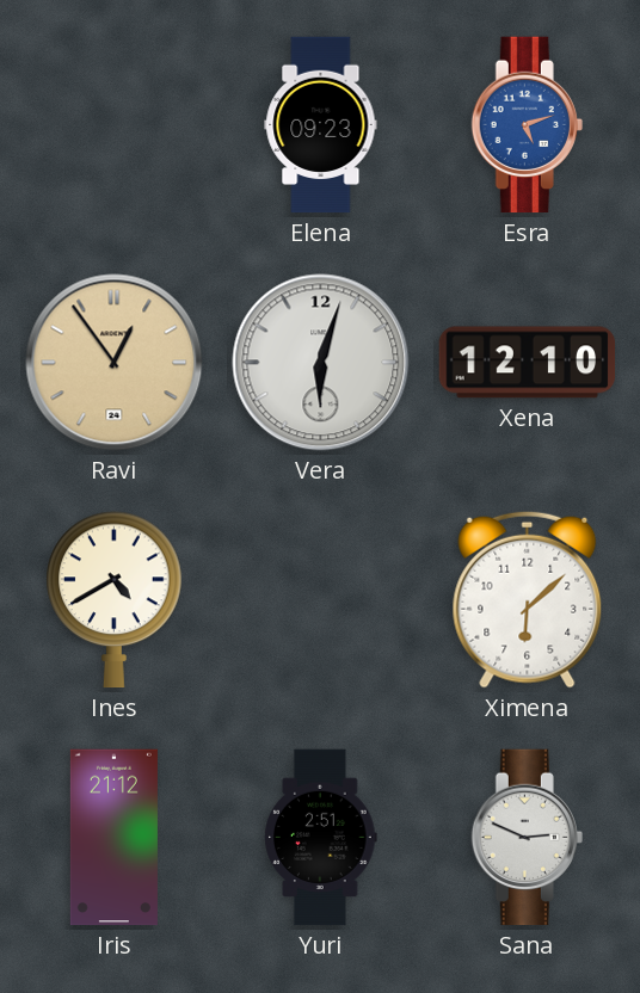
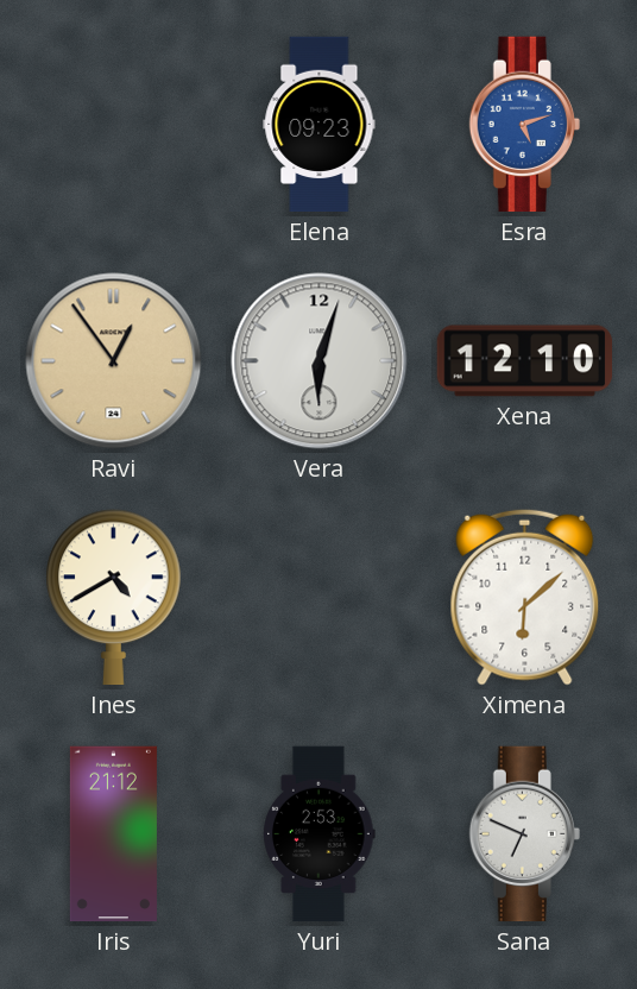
Yuri: 2:51 -> 2:53 (320, 834)
Sana: 2:49 -> 6:49 (524, 834)
